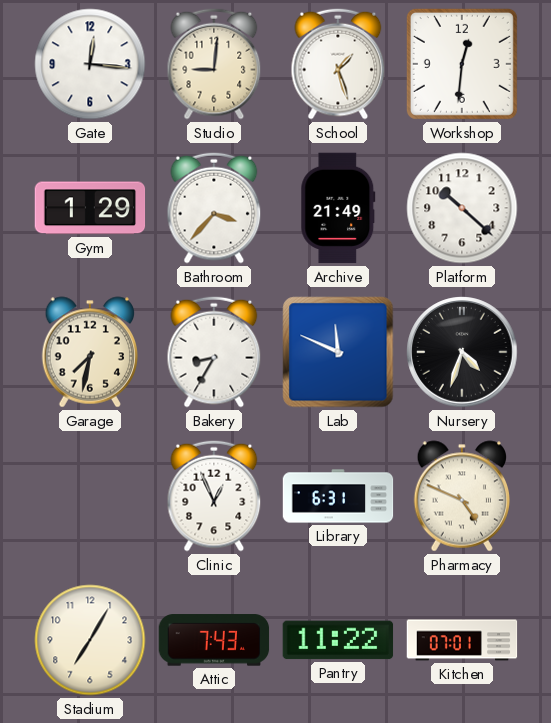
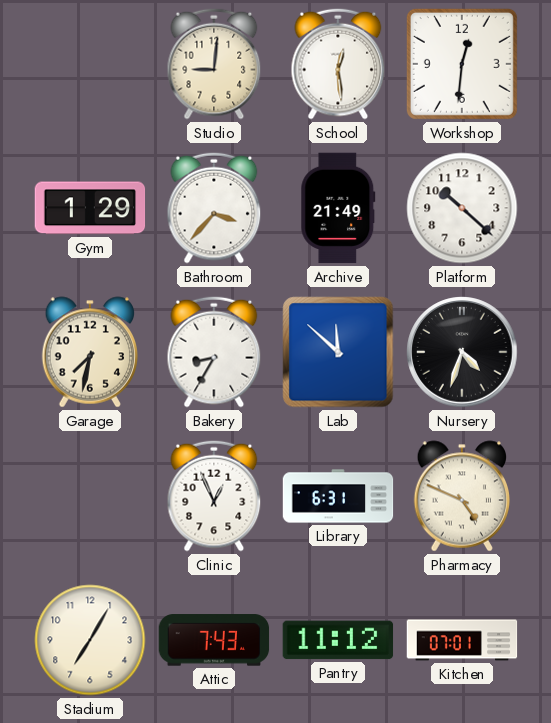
Gate: 12:16 -> none (90, 64)
School: 1:27 -> 12:29 (338, 64)
Lab: 11:49 -> 11:52 (338, 352)
Pantry: 11:22 -> 11:12 (338, 640)
